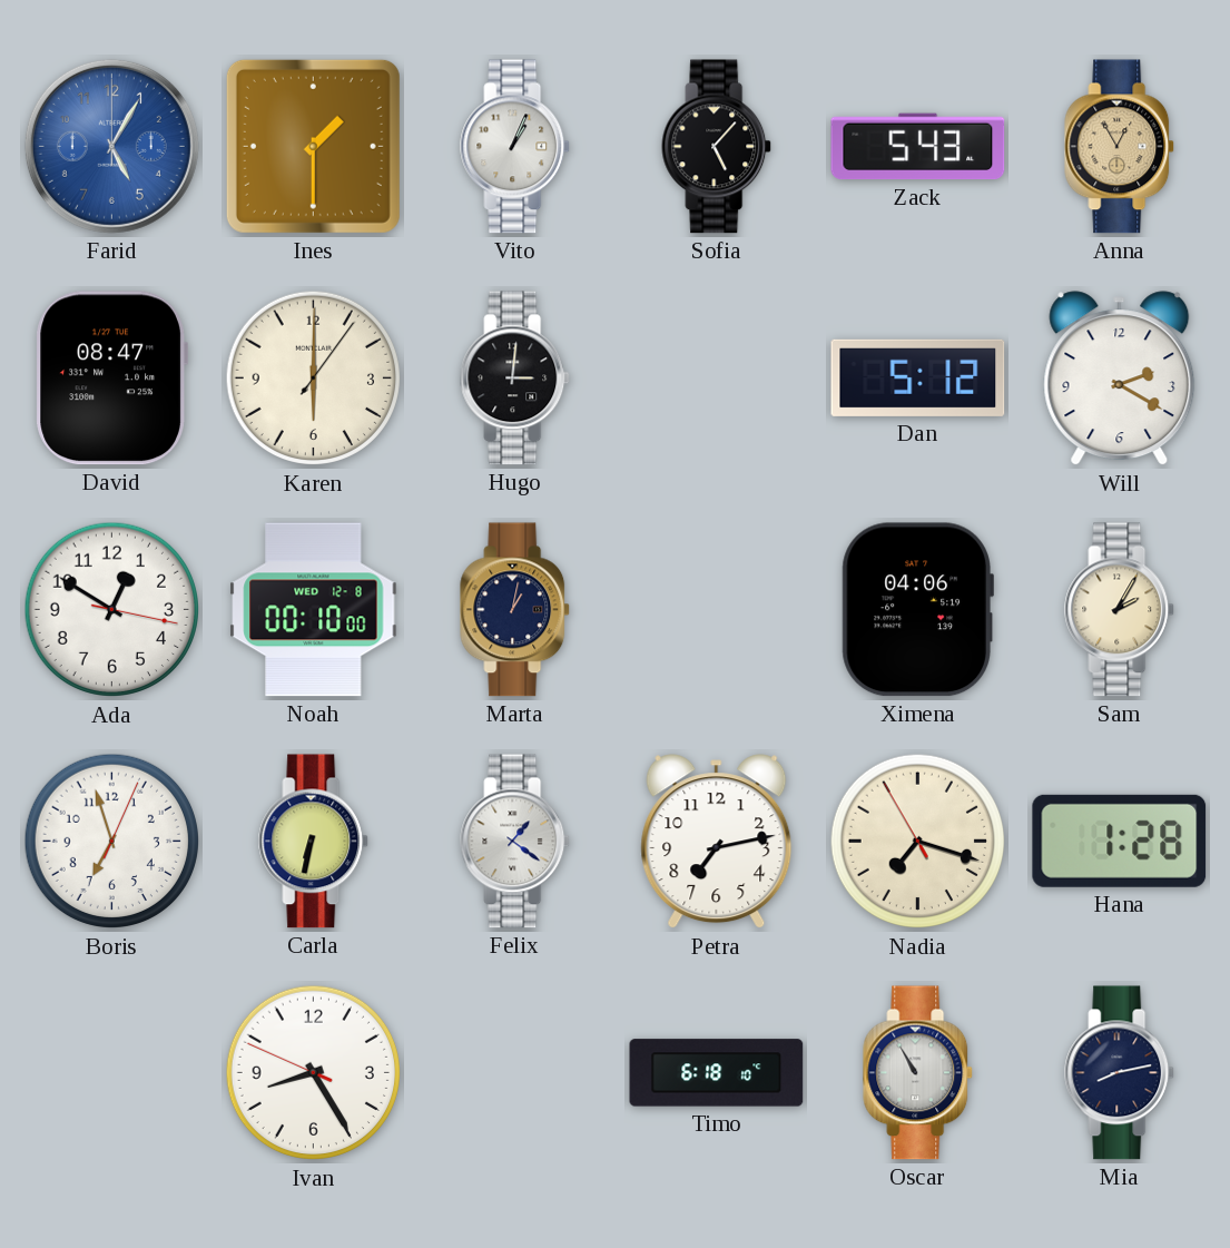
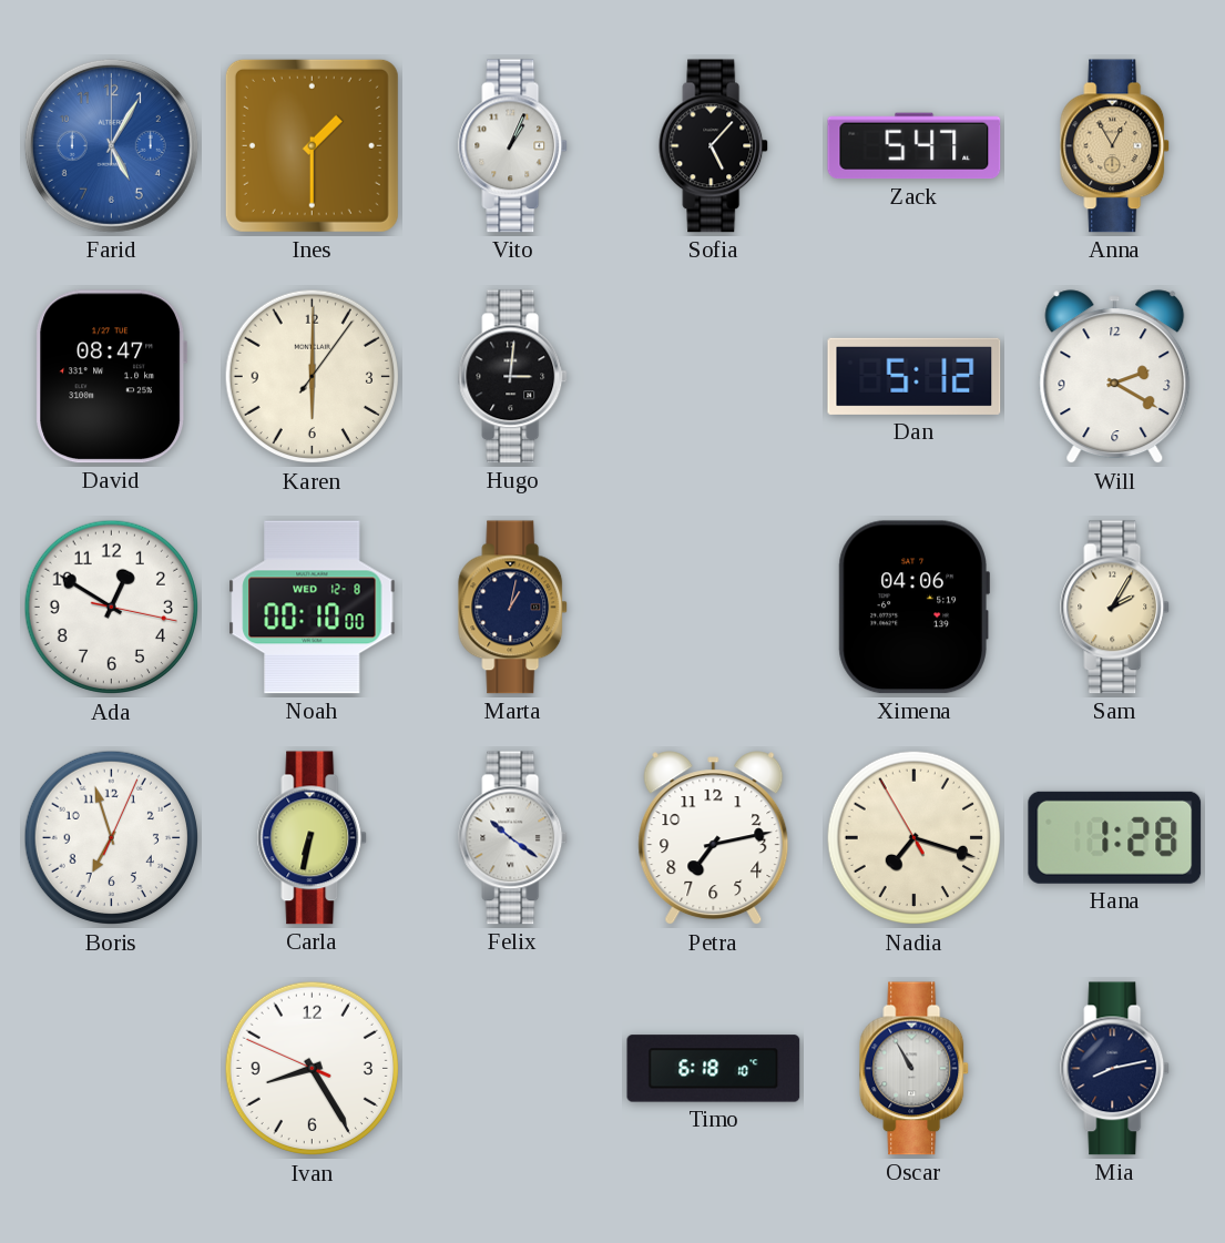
Zack: 5:43 -> 5:47 (915, 146)
Felix: 1:21 -> 10:21 (513, 838)
